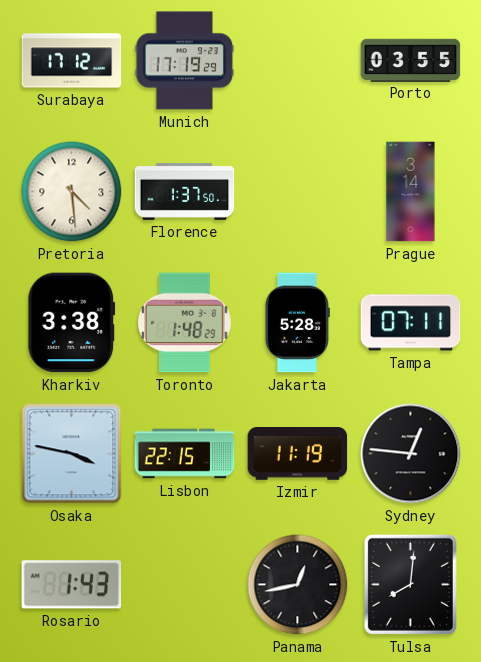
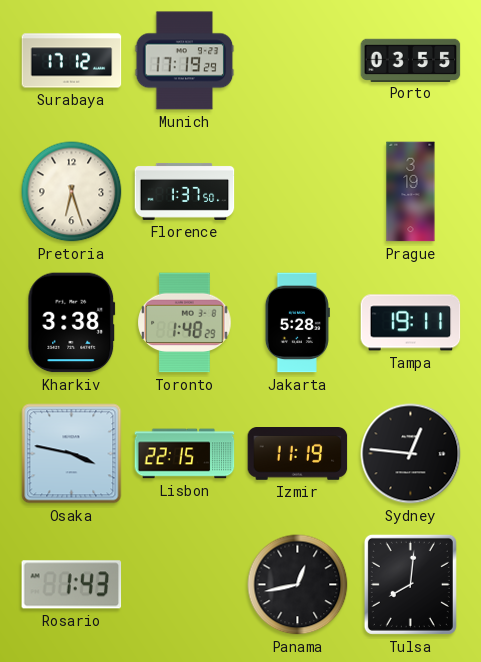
Pretoria: 4:29 -> 6:27 (72, 192)
Prague: 3:14 -> 3:19 (411, 192)
Tampa: 07:11 -> 19:11 (411, 323)
